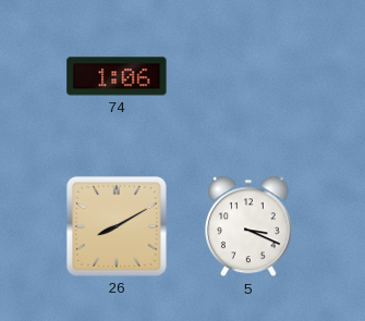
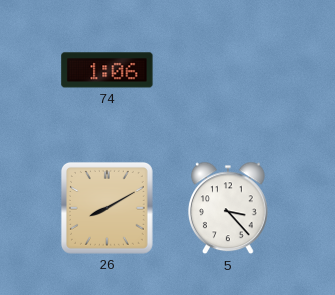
5: 3:19 -> 3:23 (229, 208)
